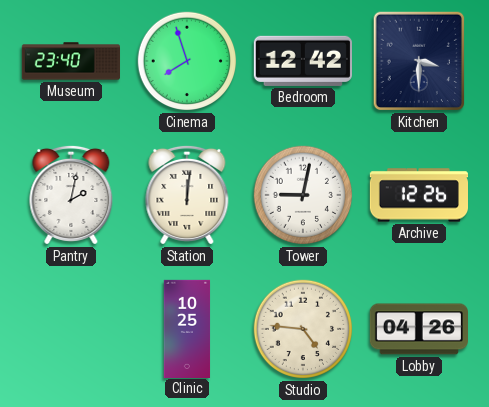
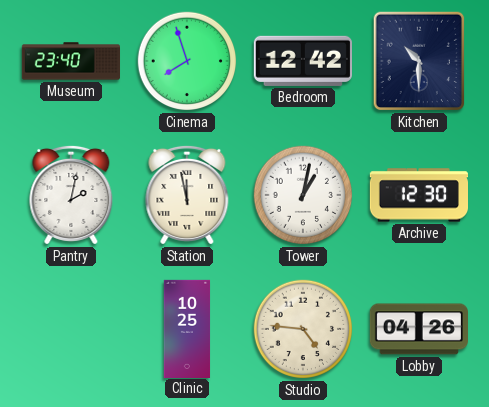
Kitchen: 3:30 -> 10:30 (419, 61)
Station: 12:01 -> 11:58 (187, 195)
Tower: 9:02 -> 1:02 (303, 195)
Archive: 12:26 -> 12:30 (418, 195)
